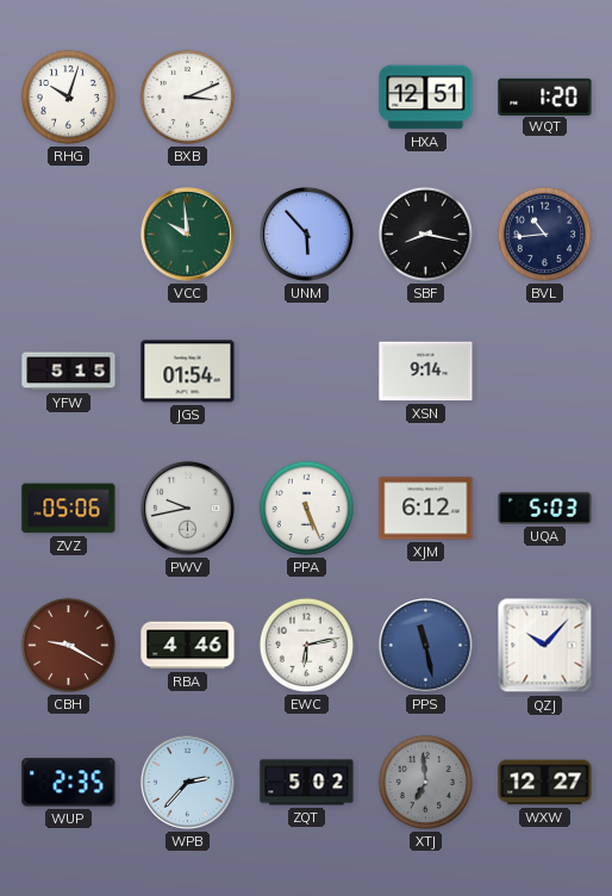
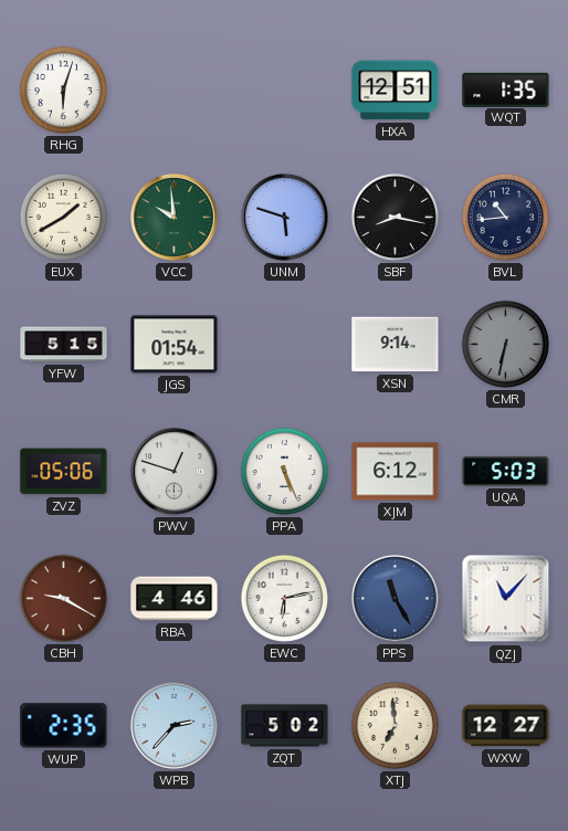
RHG: 10:03 -> 6:03 (63, 90)
BXB: 3:11 -> none (187, 97)
WQT: 1:20 -> 1:35 (506, 90)
EUX: none -> 1:40 (63, 217)
UNM: 5:53 -> 5:48 (284, 217)
CMR: none -> 6:32 (505, 344)
PWV: 9:43 -> 12:48 (173, 471)
PPS: 11:28 -> 11:25 (395, 598)
QZJ: 10:07 -> 11:07 (506, 599)
XTJ dial: grey -> cream (395, 725)
